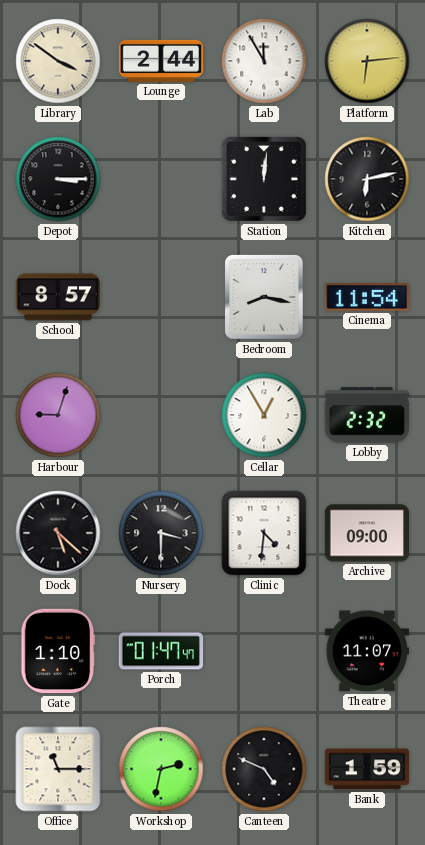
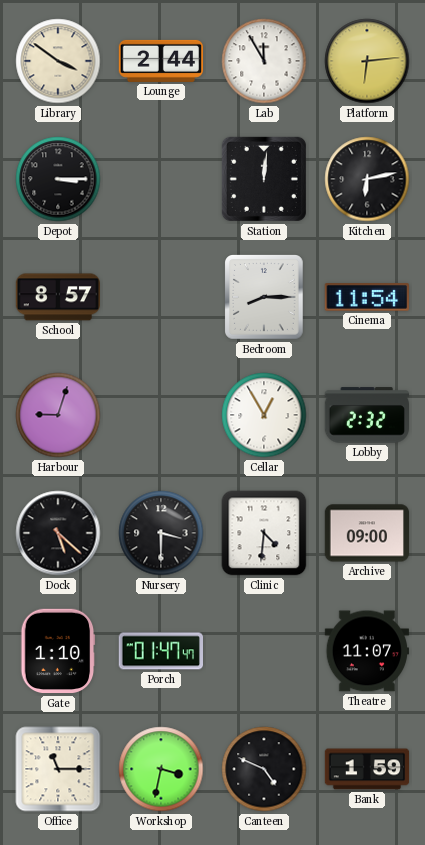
Bedroom: 8:17 -> 8:15 (265, 297)
Workshop: 2:32 -> 3:32 (161, 769)
